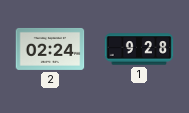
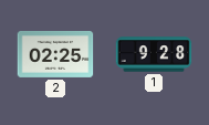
2: 02:24 -> 02:25 (55, 54)
